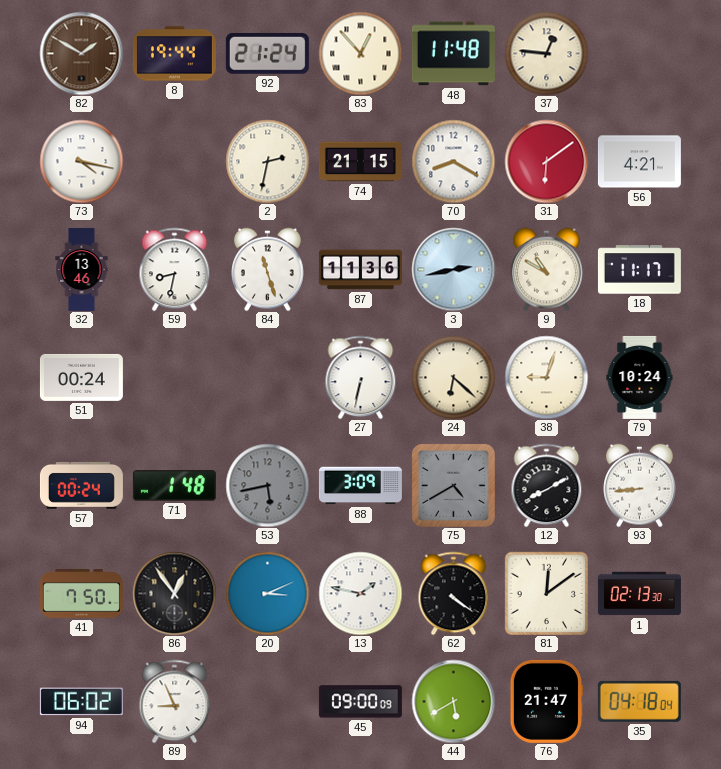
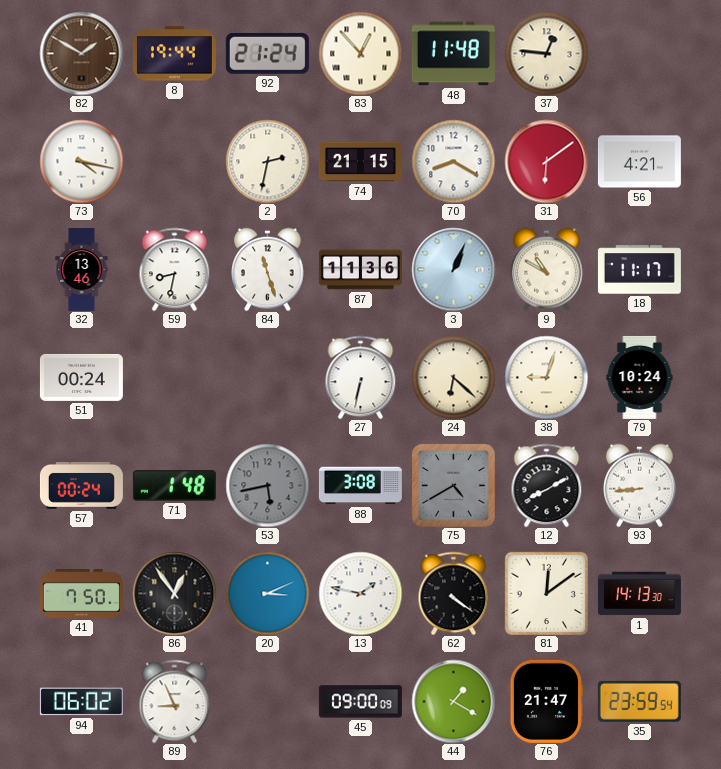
3: 2:43 -> 1:04 (453, 269)
88: 3:09 -> 3:08 (360, 486)
1: 02:13 -> 14:13 (639, 594)
44: 5:40 -> 1:20 (453, 701)
35: 04:18 -> 23:59 (639, 701)
